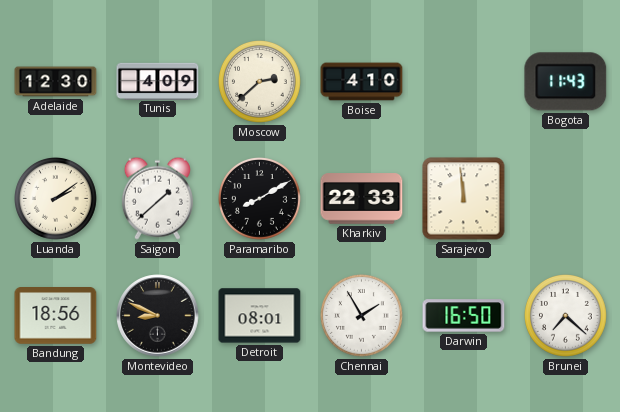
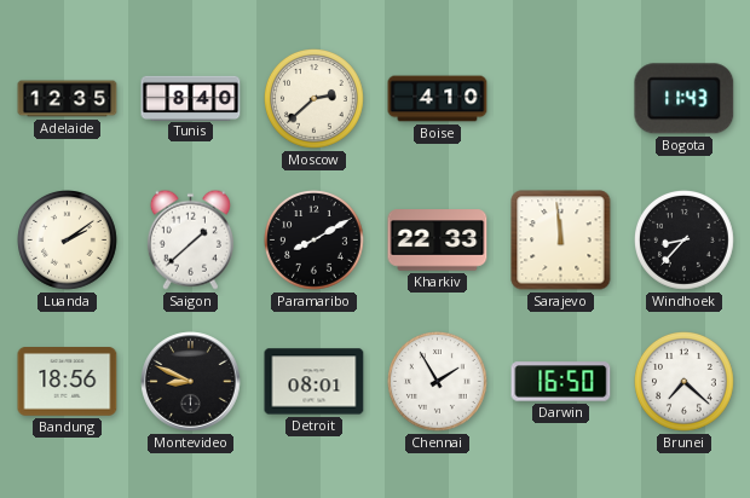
Adelaide: 12:30 -> 12:35 (68, 99)
Tunis: 4:09 -> 8:40 (191, 98)
Windhoek: none -> 8:37 (685, 241)
